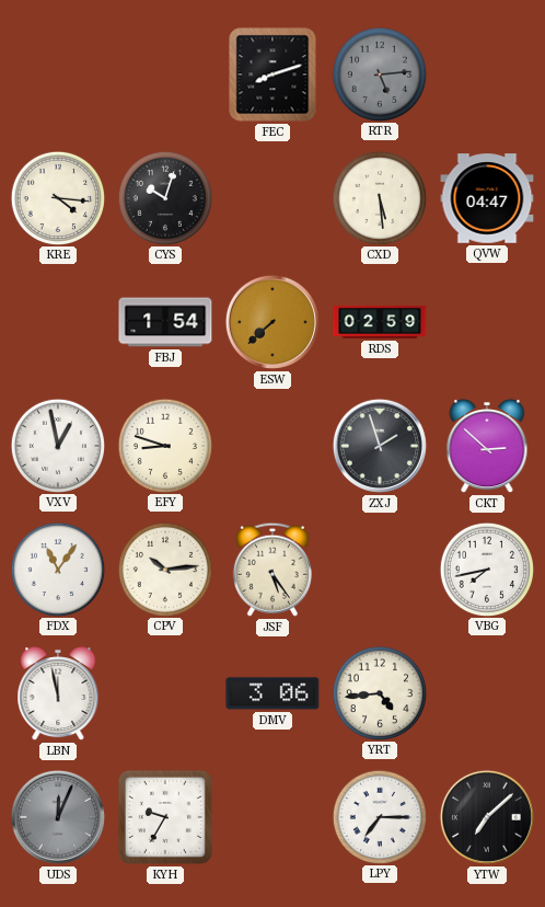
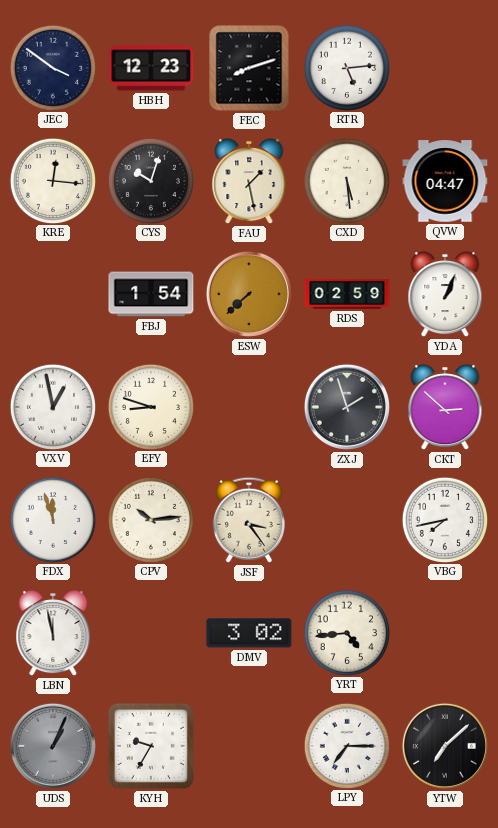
JEC: none -> 3:51 (52, 67)
HBH: none -> 12:23 (151, 68)
RTR dial: grey -> white (346, 67)
KRE: 4:16 -> 12:16 (52, 180)
FAU: none -> 1:28 (249, 181)
YDA: none -> 1:04 (445, 294)
FDX: 11:06 -> 11:57 (52, 519)
JSF: 5:24 -> 3:24 (249, 520)
DMV: 3:06 -> 3:02 (249, 633)
UDS: 12:04 -> 1:04 (53, 746)
